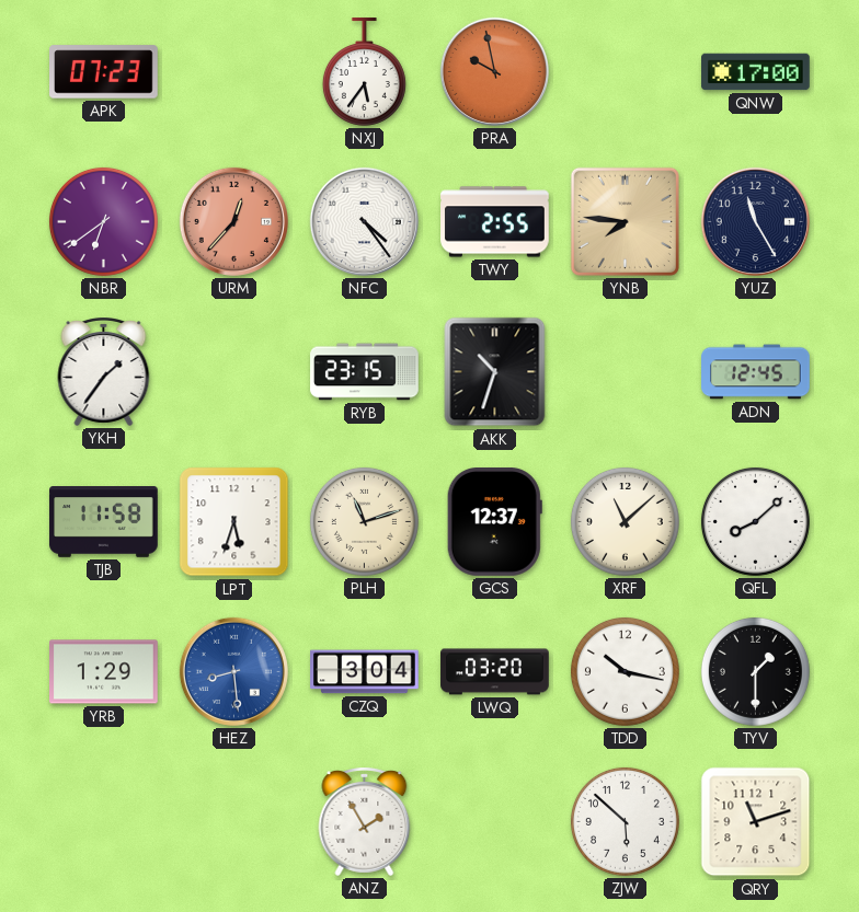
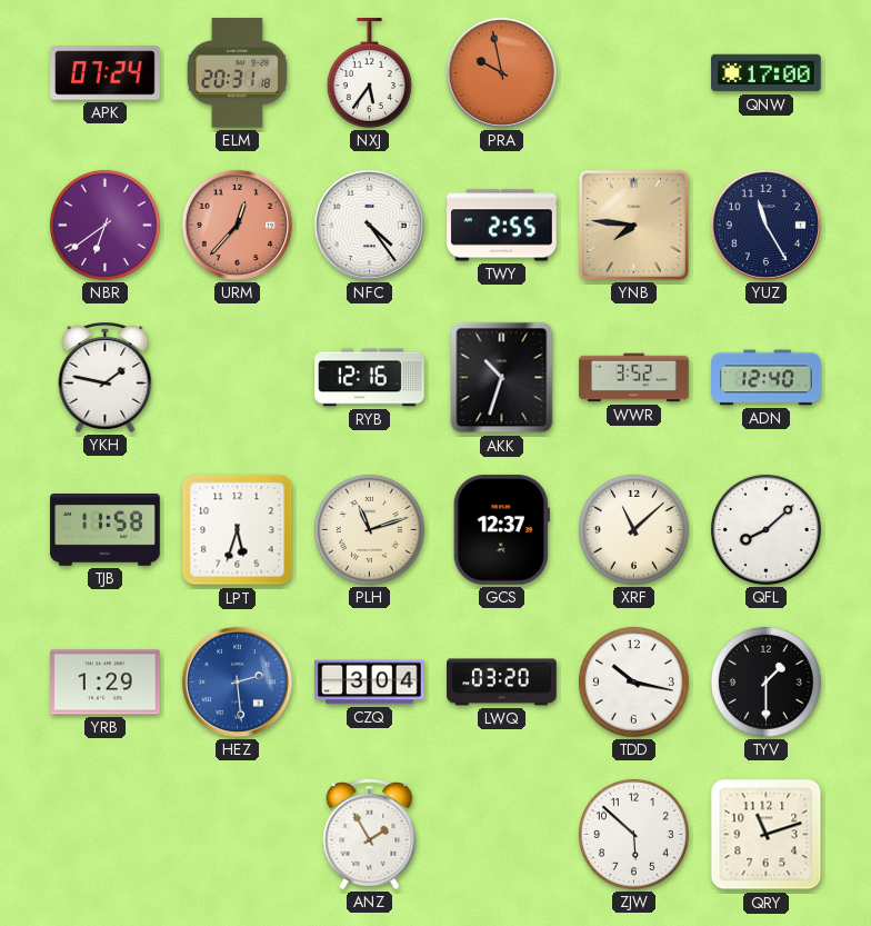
APK: 07:23 -> 07:24 (106, 73)
ELM: none -> 20:31 (237, 73)
YKH: 1:36 -> 1:47 (106, 378)
RYB: 23:15 -> 12:16 (370, 378)
WWR: none -> 3:52 (634, 378)
ADN: 12:45 -> 12:40 (767, 378)
HEZ: 8:29 -> 2:29 (237, 681)
